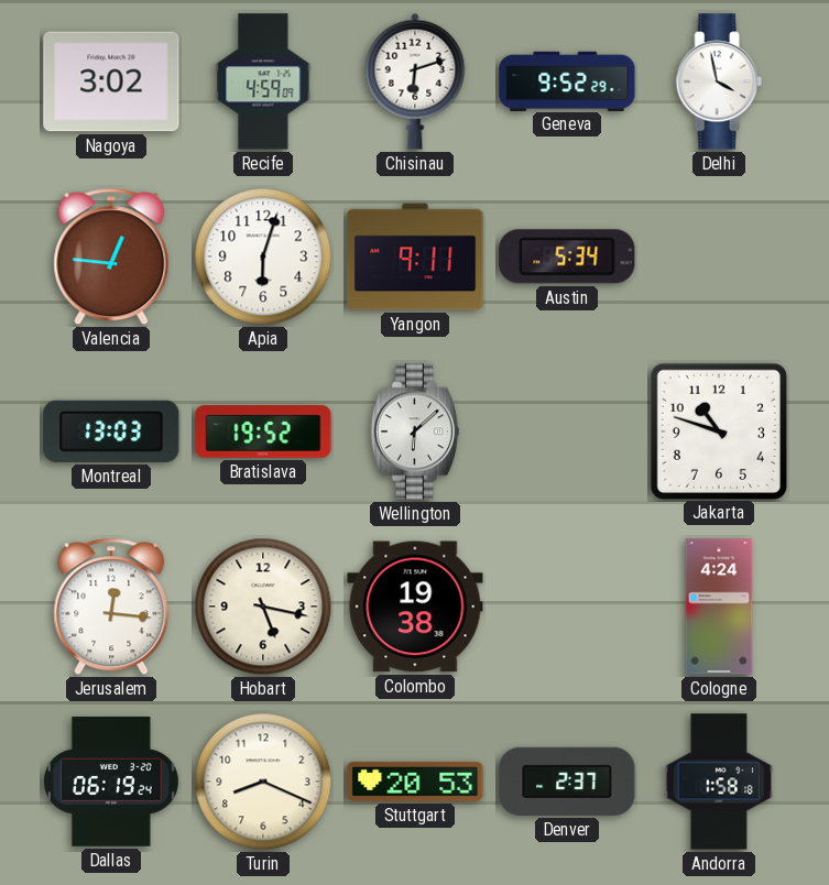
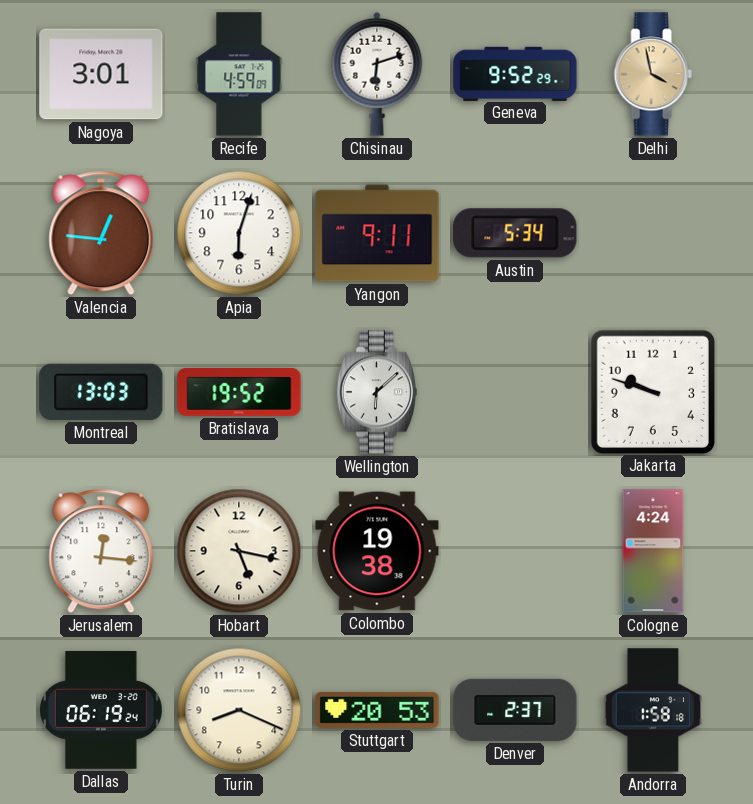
Nagoya: 3:02 -> 3:01 (101, 74)
Delhi dial: white -> champagne (653, 74)
Jakarta: 10:48 -> 9:48 (652, 391)
